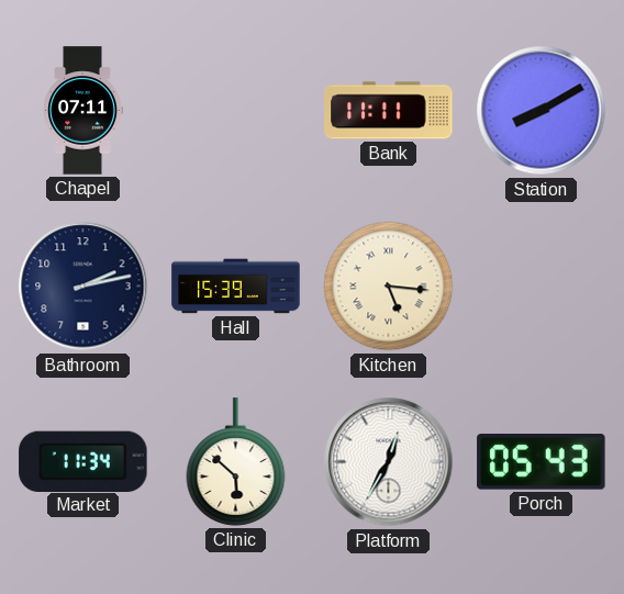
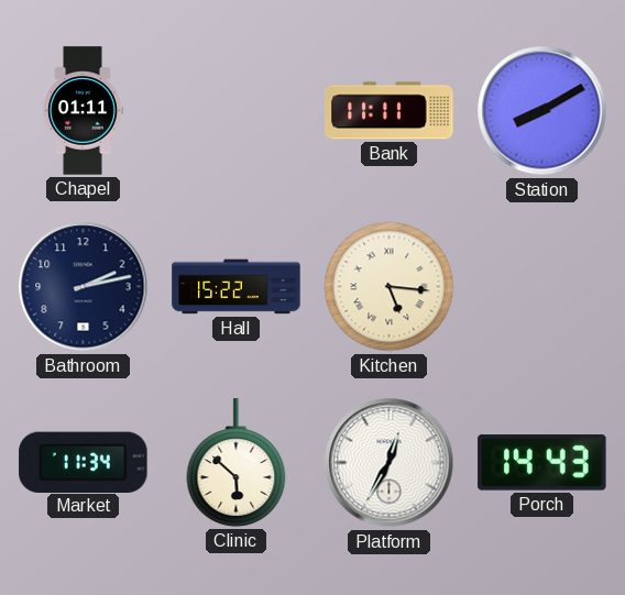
Chapel: 07:11 -> 01:11 (83, 111)
Hall: 15:39 -> 15:22 (237, 287)
Porch: 05:43 -> 14:43 (542, 463)
